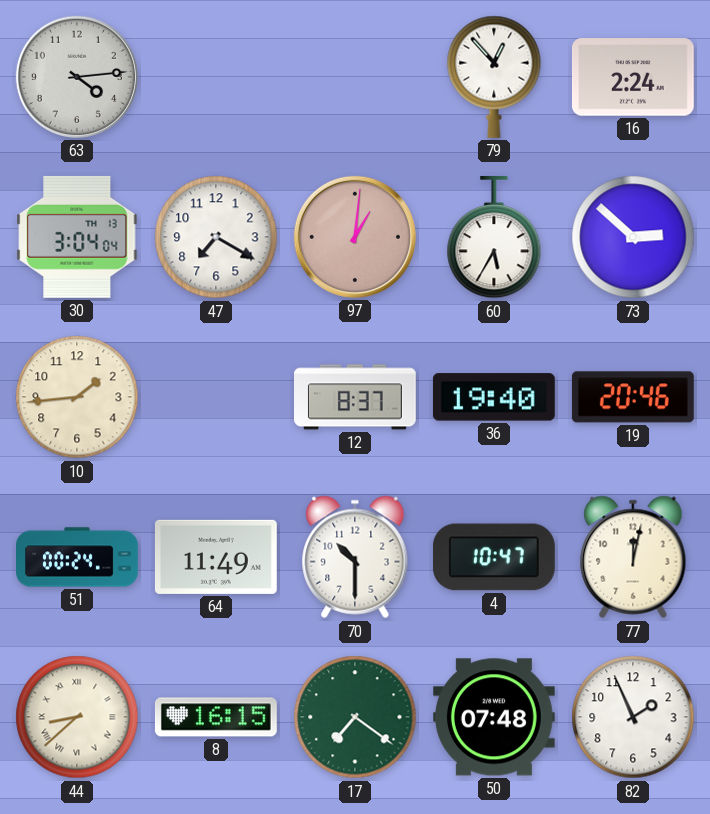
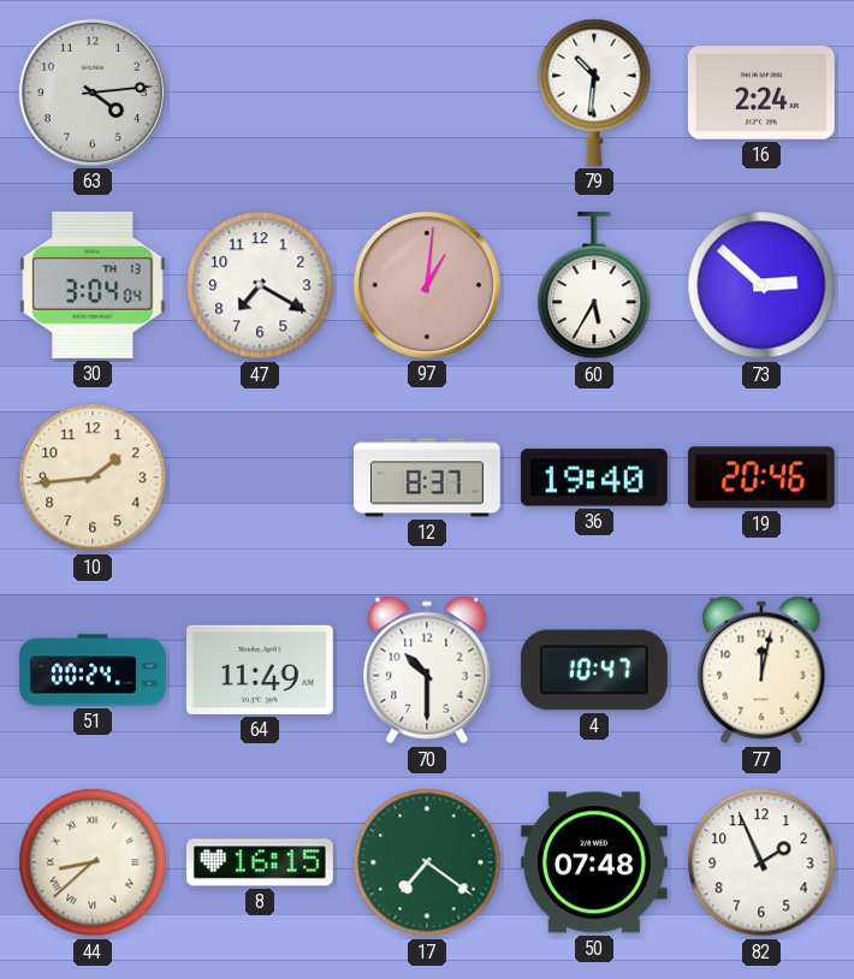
79: 12:53 -> 10:31 (594, 93)
